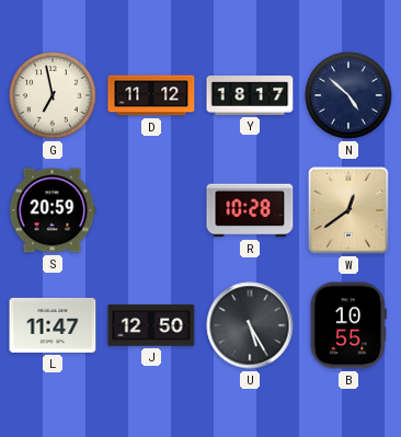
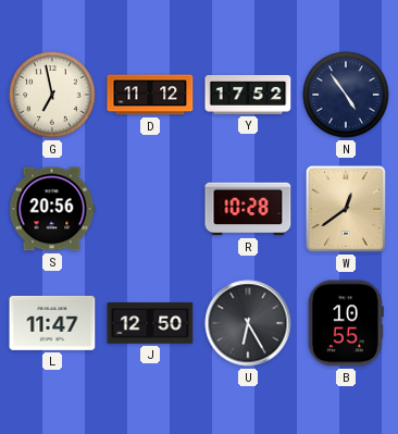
Y: 18:17 -> 17:52 (248, 95)
N: 4:52 -> 4:54 (346, 95)
S: 20:59 -> 20:56 (52, 209)
U: 5:25 -> 6:25 (248, 323)
